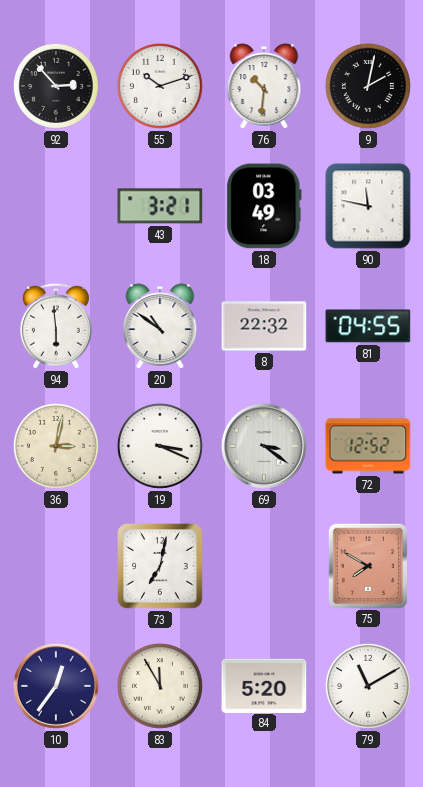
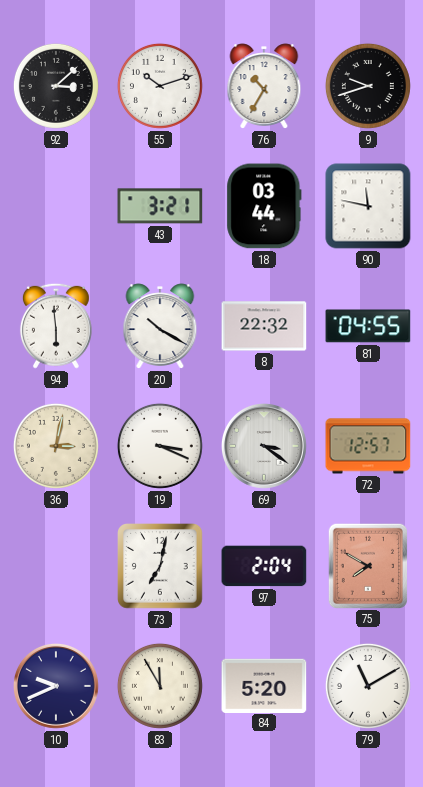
92: 2:53 -> 3:08 (56, 86)
76: 10:31 -> 10:35 (264, 86)
9: 2:02 -> 9:42 (368, 86)
18: 03:49 -> 03:44 (264, 206)
20: 10:51 -> 10:20 (160, 326)
72: 12:52 -> 12:57 (368, 446)
97: none -> 2:04 (264, 566)
10: 12:36 -> 9:41 (57, 687)
